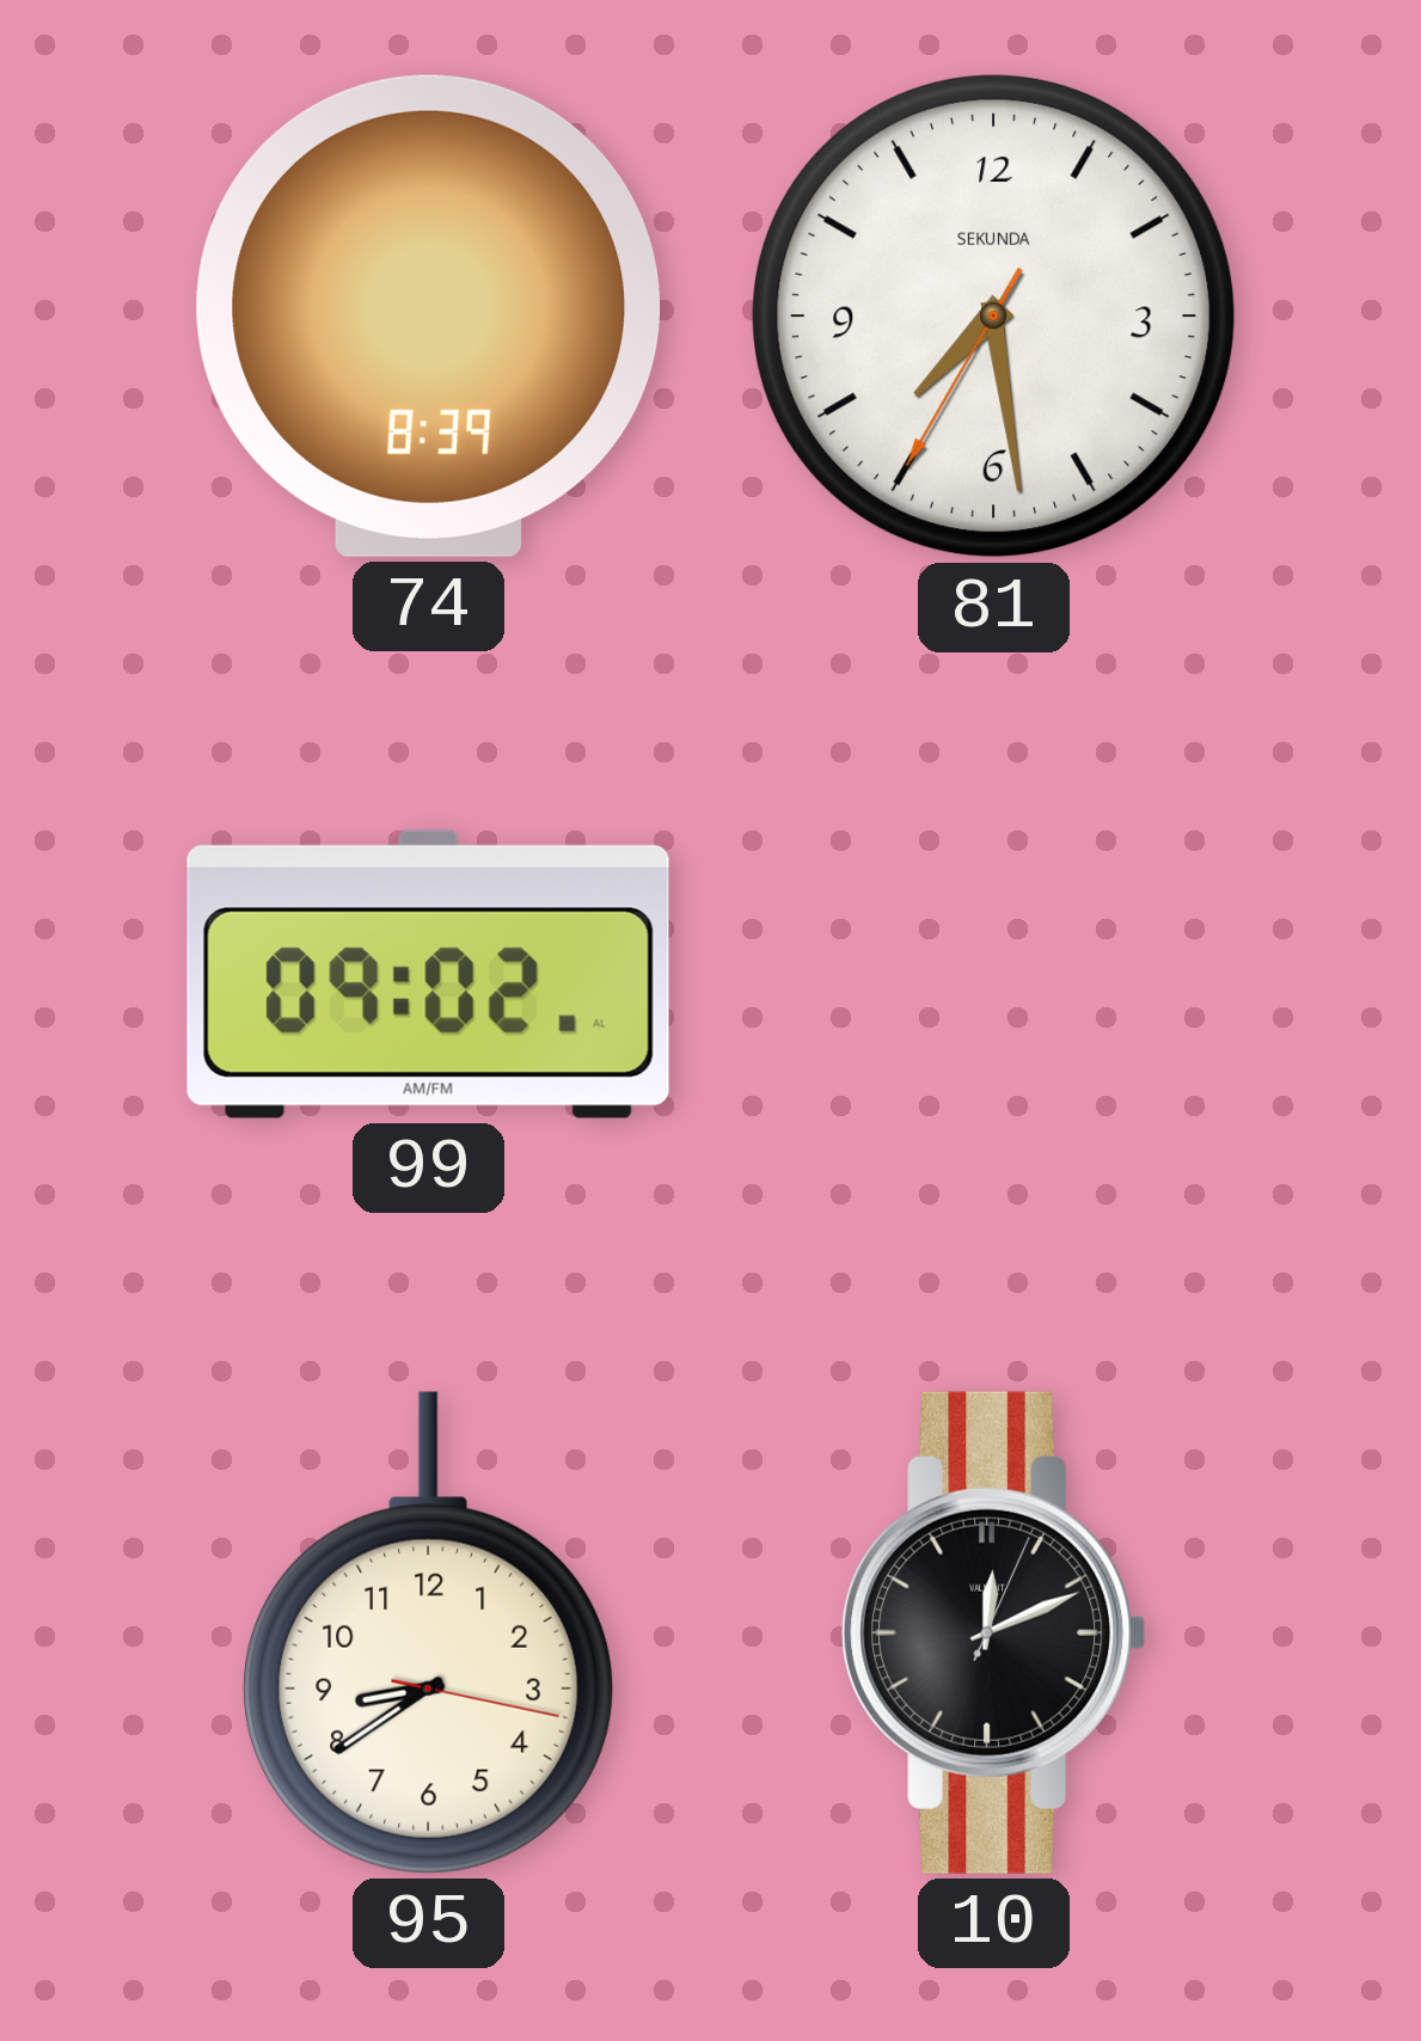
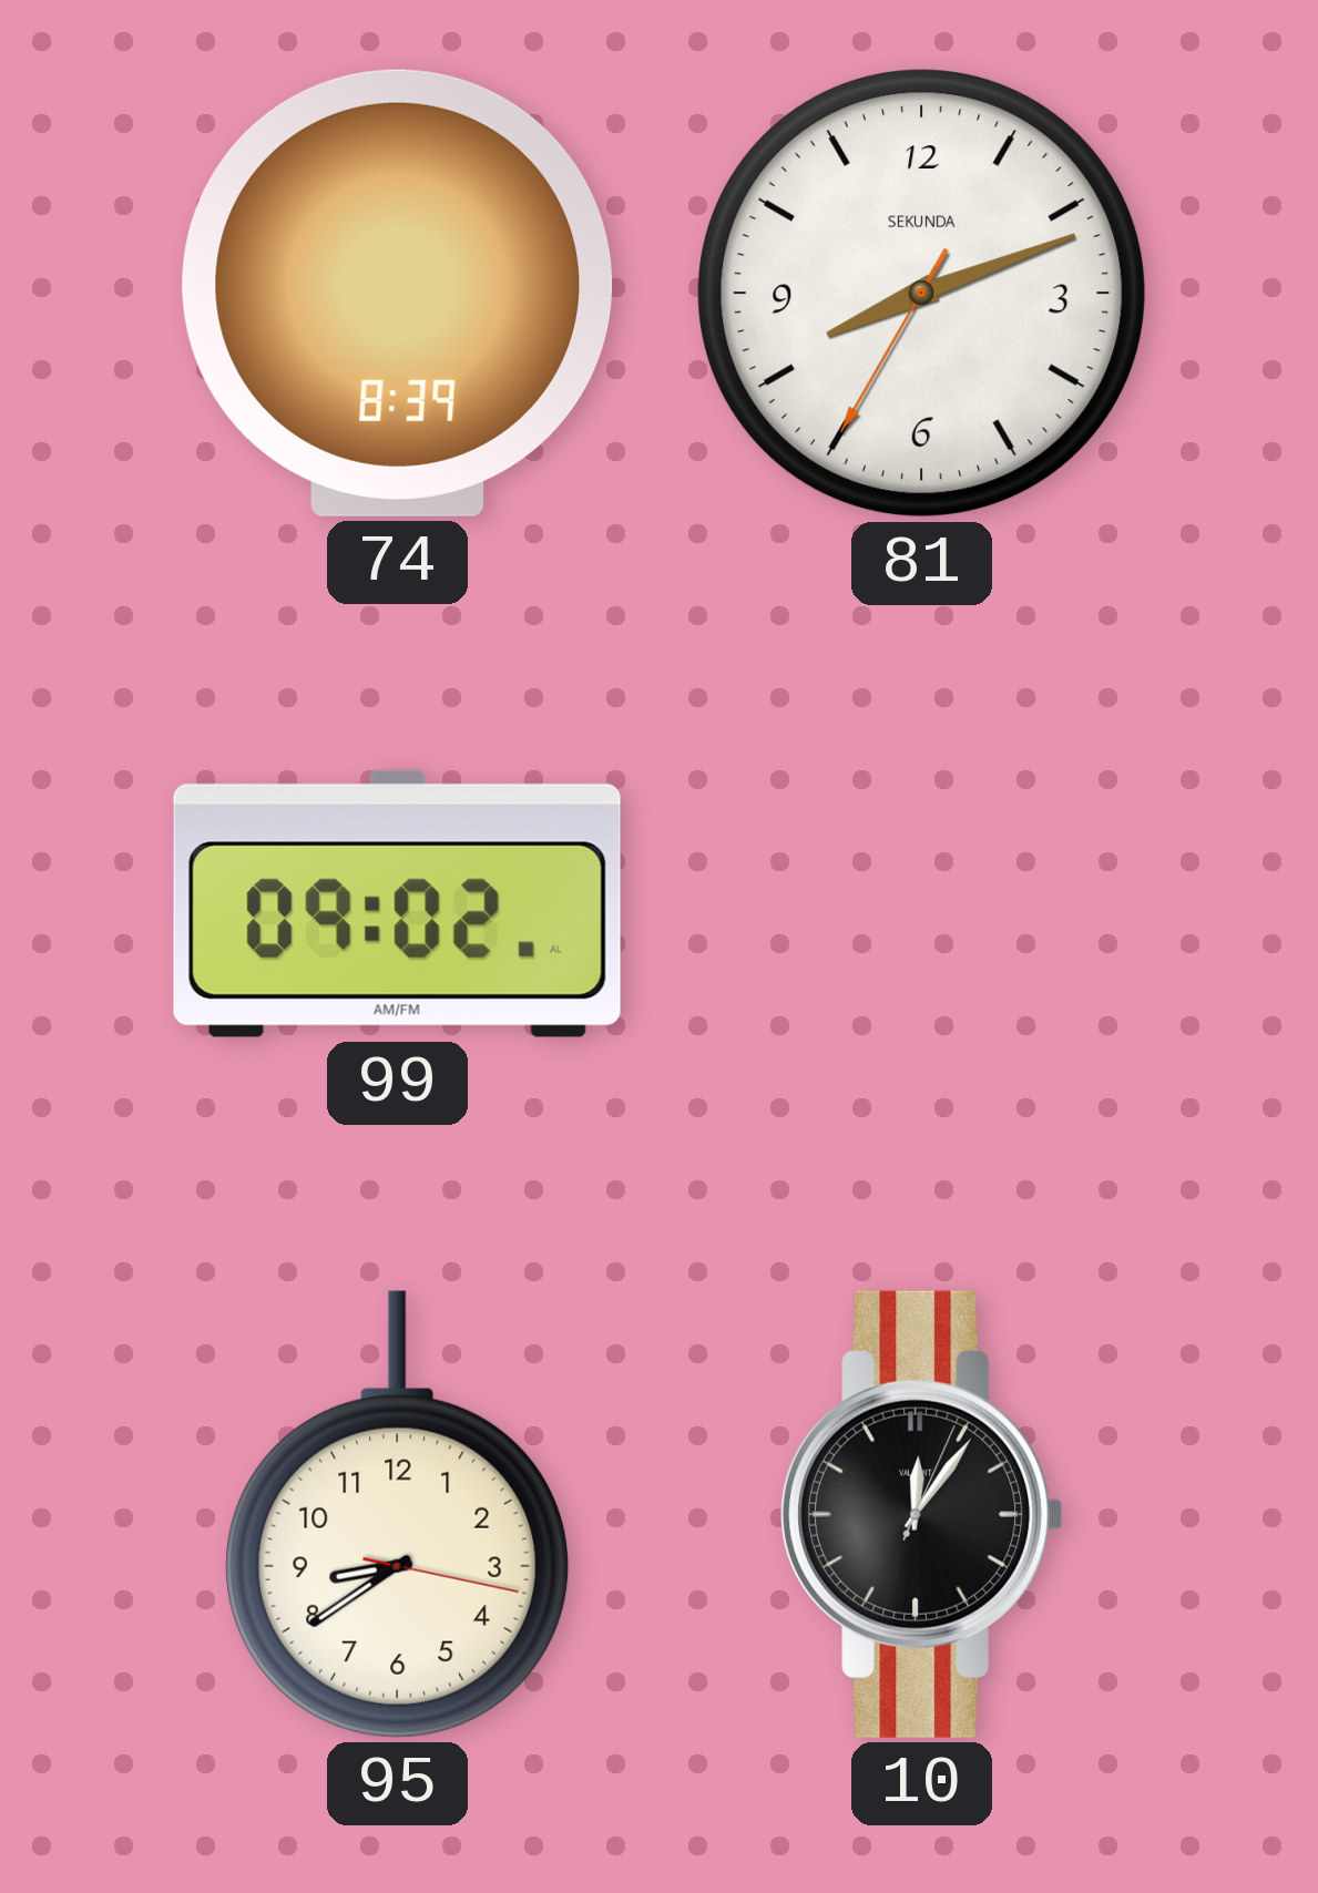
81: 7:28 -> 8:11 (922, 294)
10: 12:11 -> 12:06 (922, 1514)
